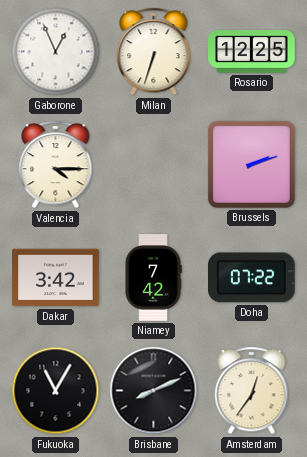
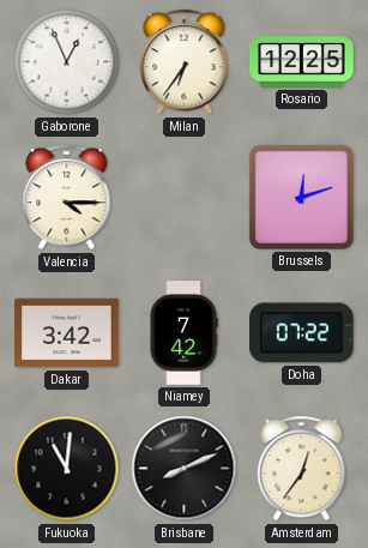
Milan: 6:33 -> 6:36 (185, 62)
Brussels: 2:12 -> 12:12 (301, 197)
Fukuoka: 11:05 -> 11:01 (67, 469)
